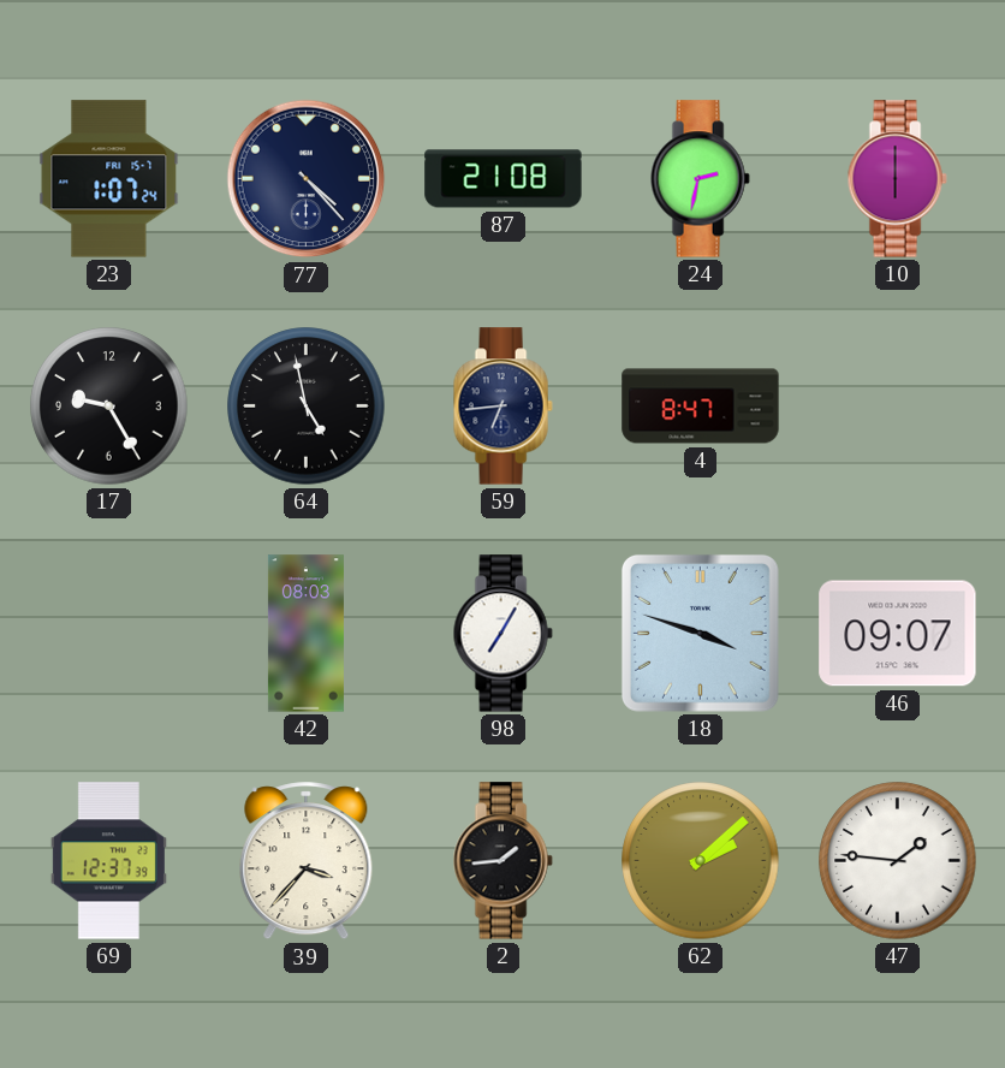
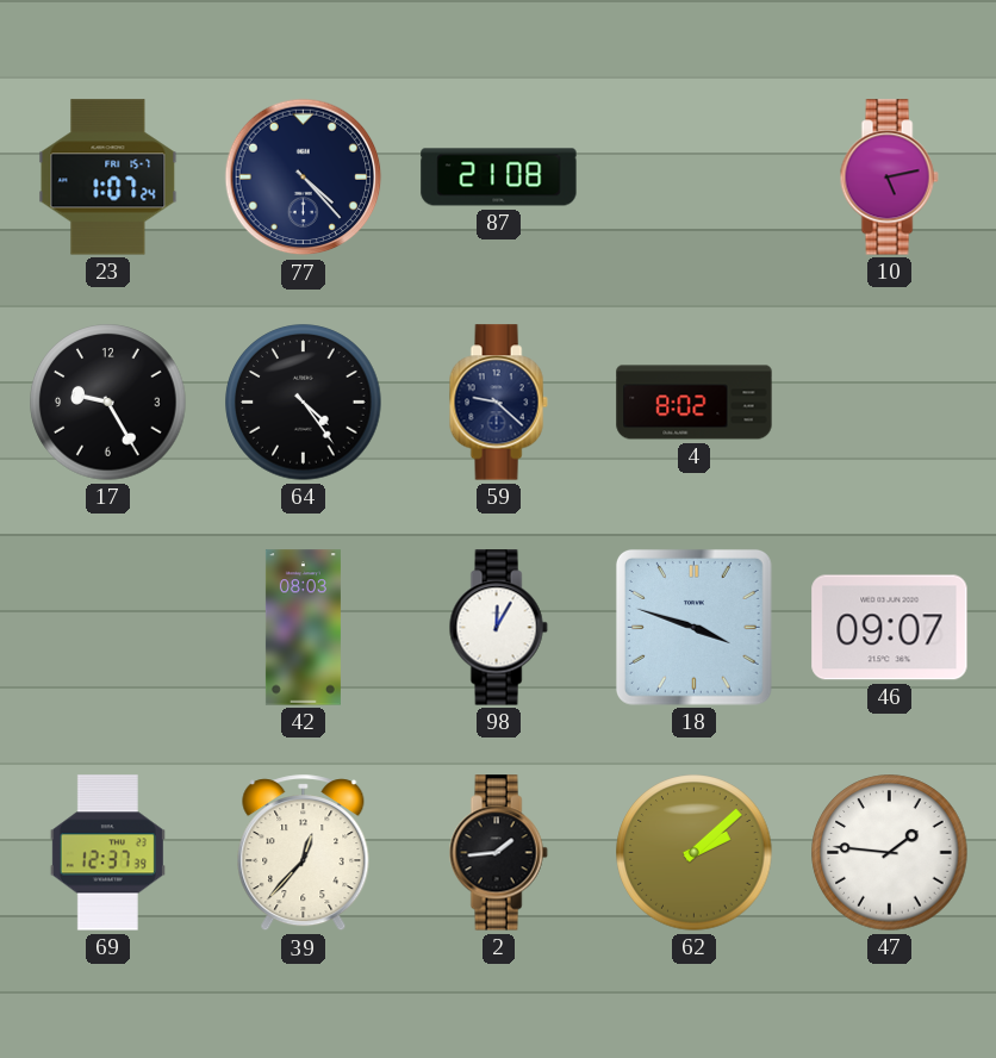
24: 2:32 -> none (700, 179)
10: 6:00 -> 5:13 (889, 178)
64: 4:58 -> 4:24 (304, 403)
59: 6:44 -> 9:22 (498, 403)
4: 8:47 -> 8:02 (695, 403)
98: 7:05 -> 12:05 (498, 628)
39: 3:37 -> 12:37 (304, 853)
